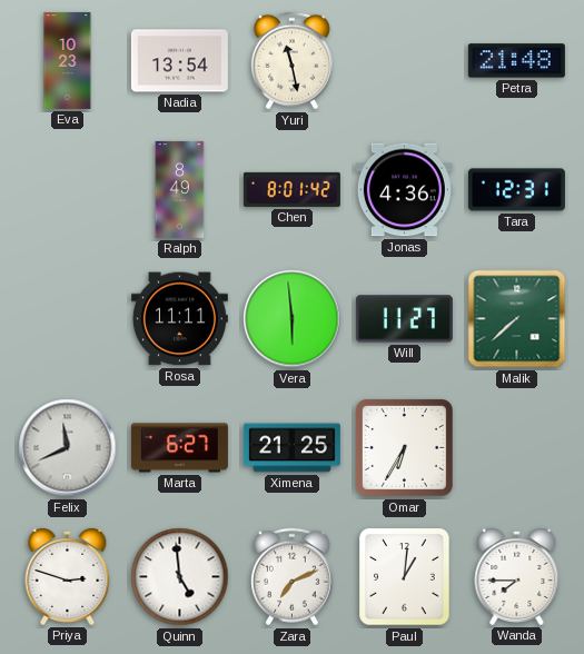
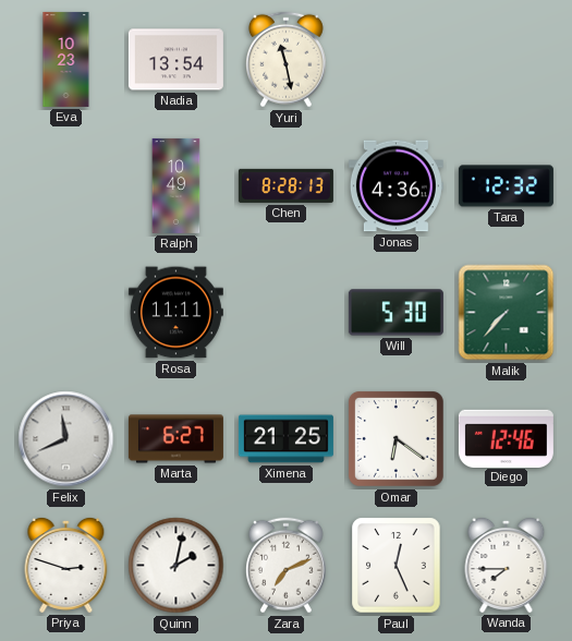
Petra: 21:48 -> none (516, 61)
Ralph: 8:49 -> 10:49 (177, 185)
Chen: 8:01 -> 8:28 (285, 185)
Tara: 12:31 -> 12:32 (506, 186)
Vera: 5:59 -> none (293, 319)
Will: 11:27 -> 5:30 (395, 313)
Malik: 7:38 -> 7:37 (507, 313)
Omar: 6:35 -> 6:21 (395, 438)
Diego: none -> 12:46 (506, 438)
Quinn: 4:59 -> 2:02 (177, 566)
Paul: 1:01 -> 12:26 (397, 566)
